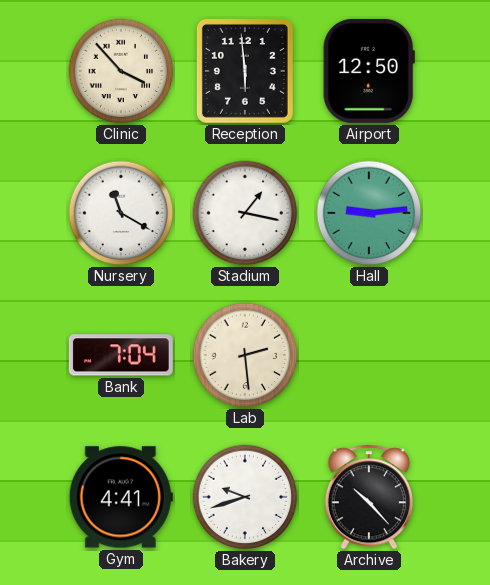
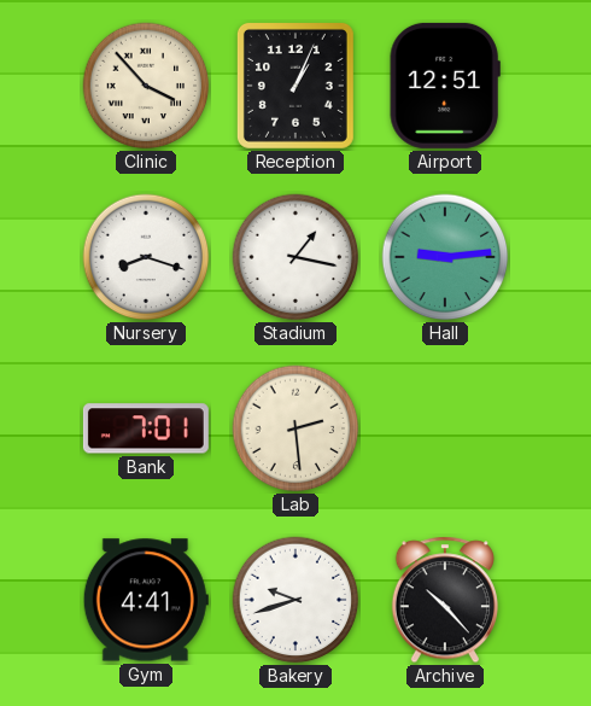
Reception: 5:59 -> 1:04 (295, 86)
Airport: 12:50 -> 12:51 (445, 86)
Nursery: 11:20 -> 8:18 (146, 257)
Bank: 7:04 -> 7:01 (146, 428)
